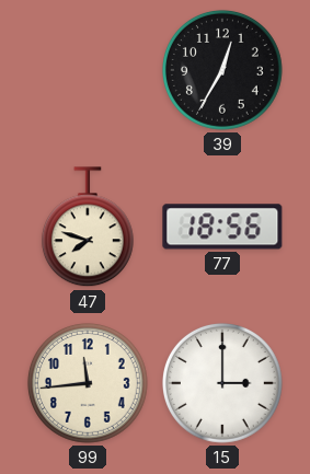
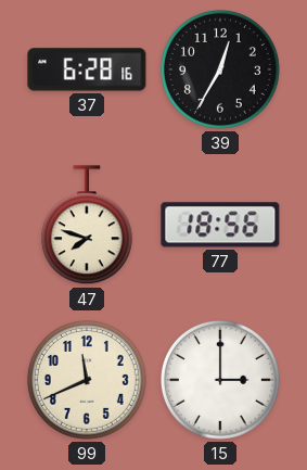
37: none -> 6:28 (87, 69)
99: 11:44 -> 11:41 (87, 380)
